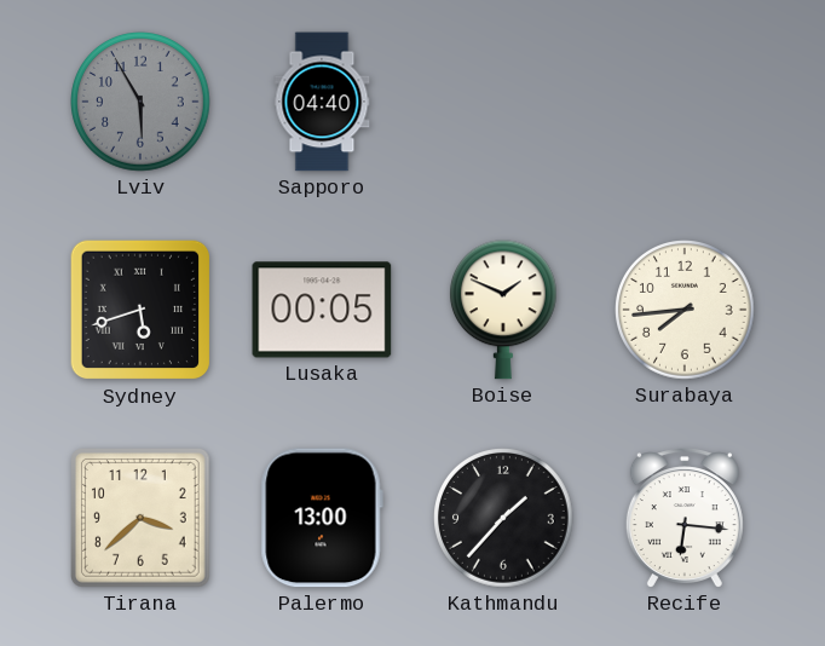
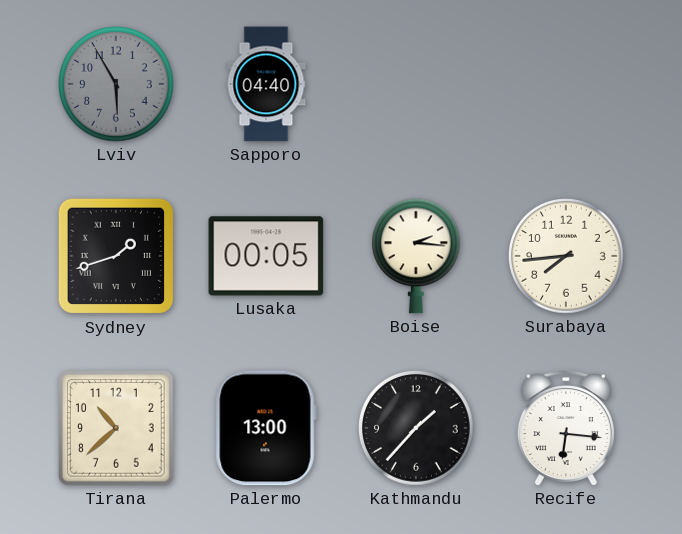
Sydney: 5:42 -> 1:42 (116, 256)
Boise: 1:49 -> 2:16 (416, 256)
Tirana: 3:38 -> 10:38 (117, 429)
